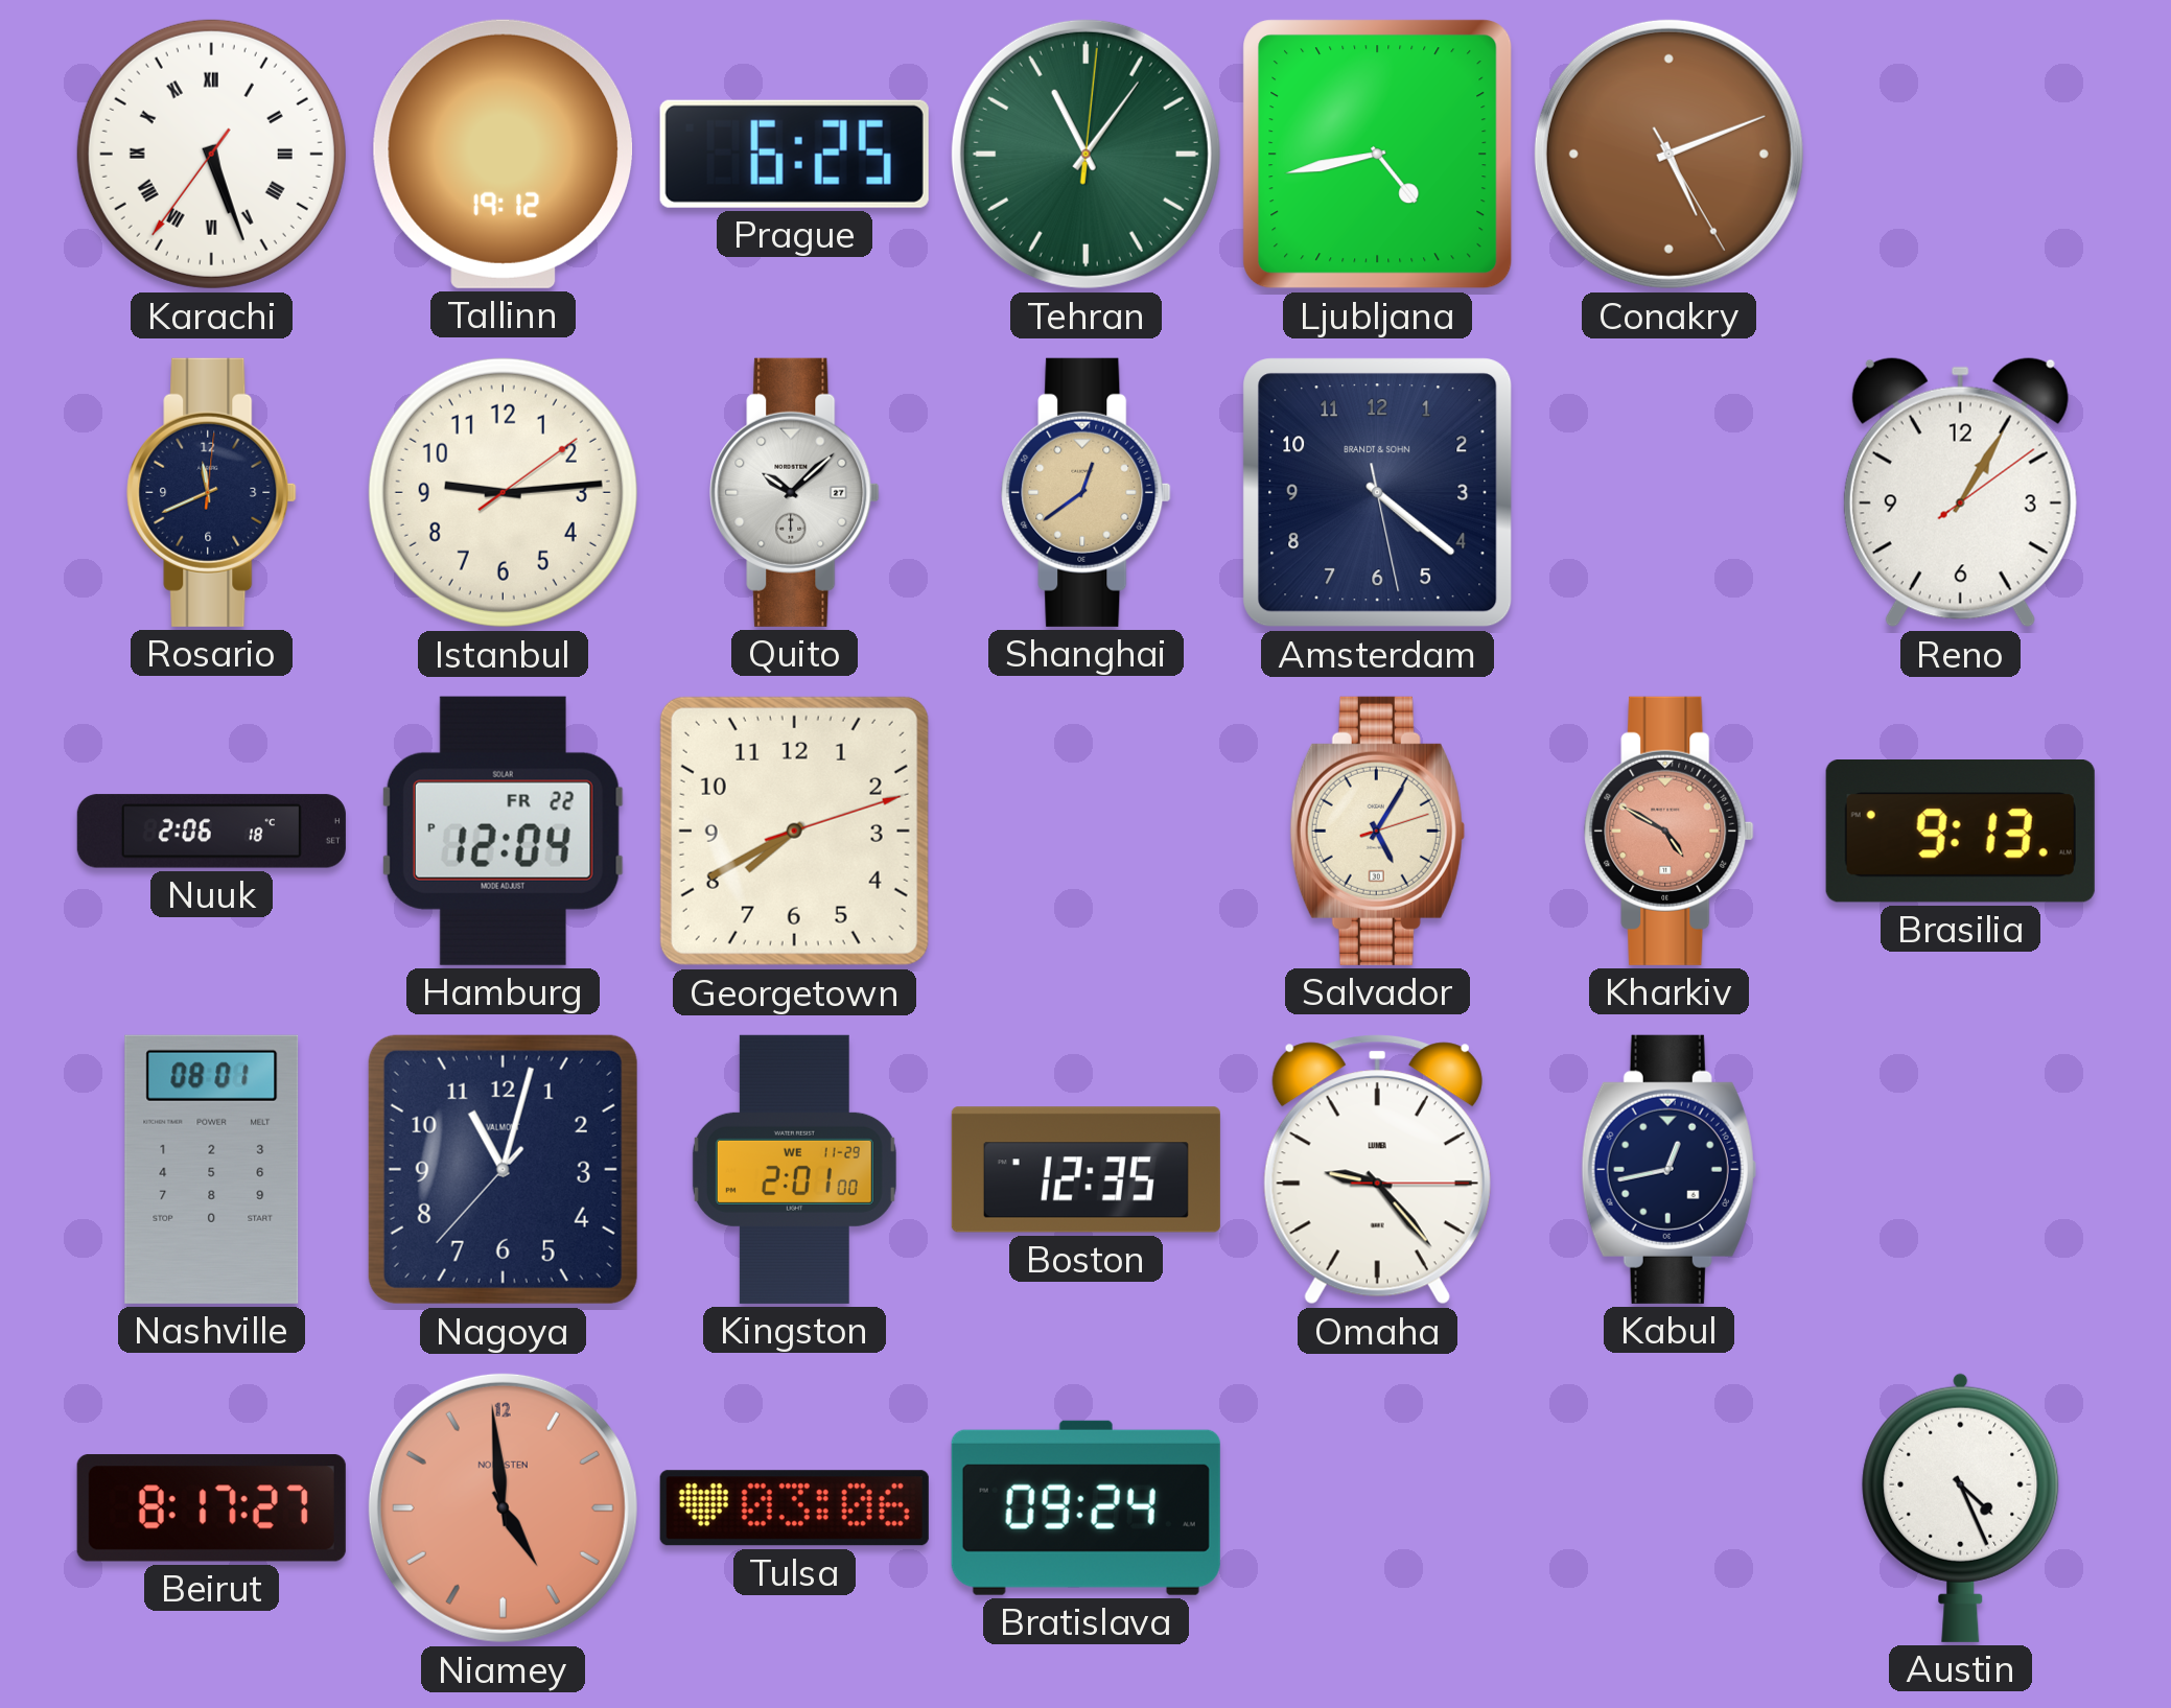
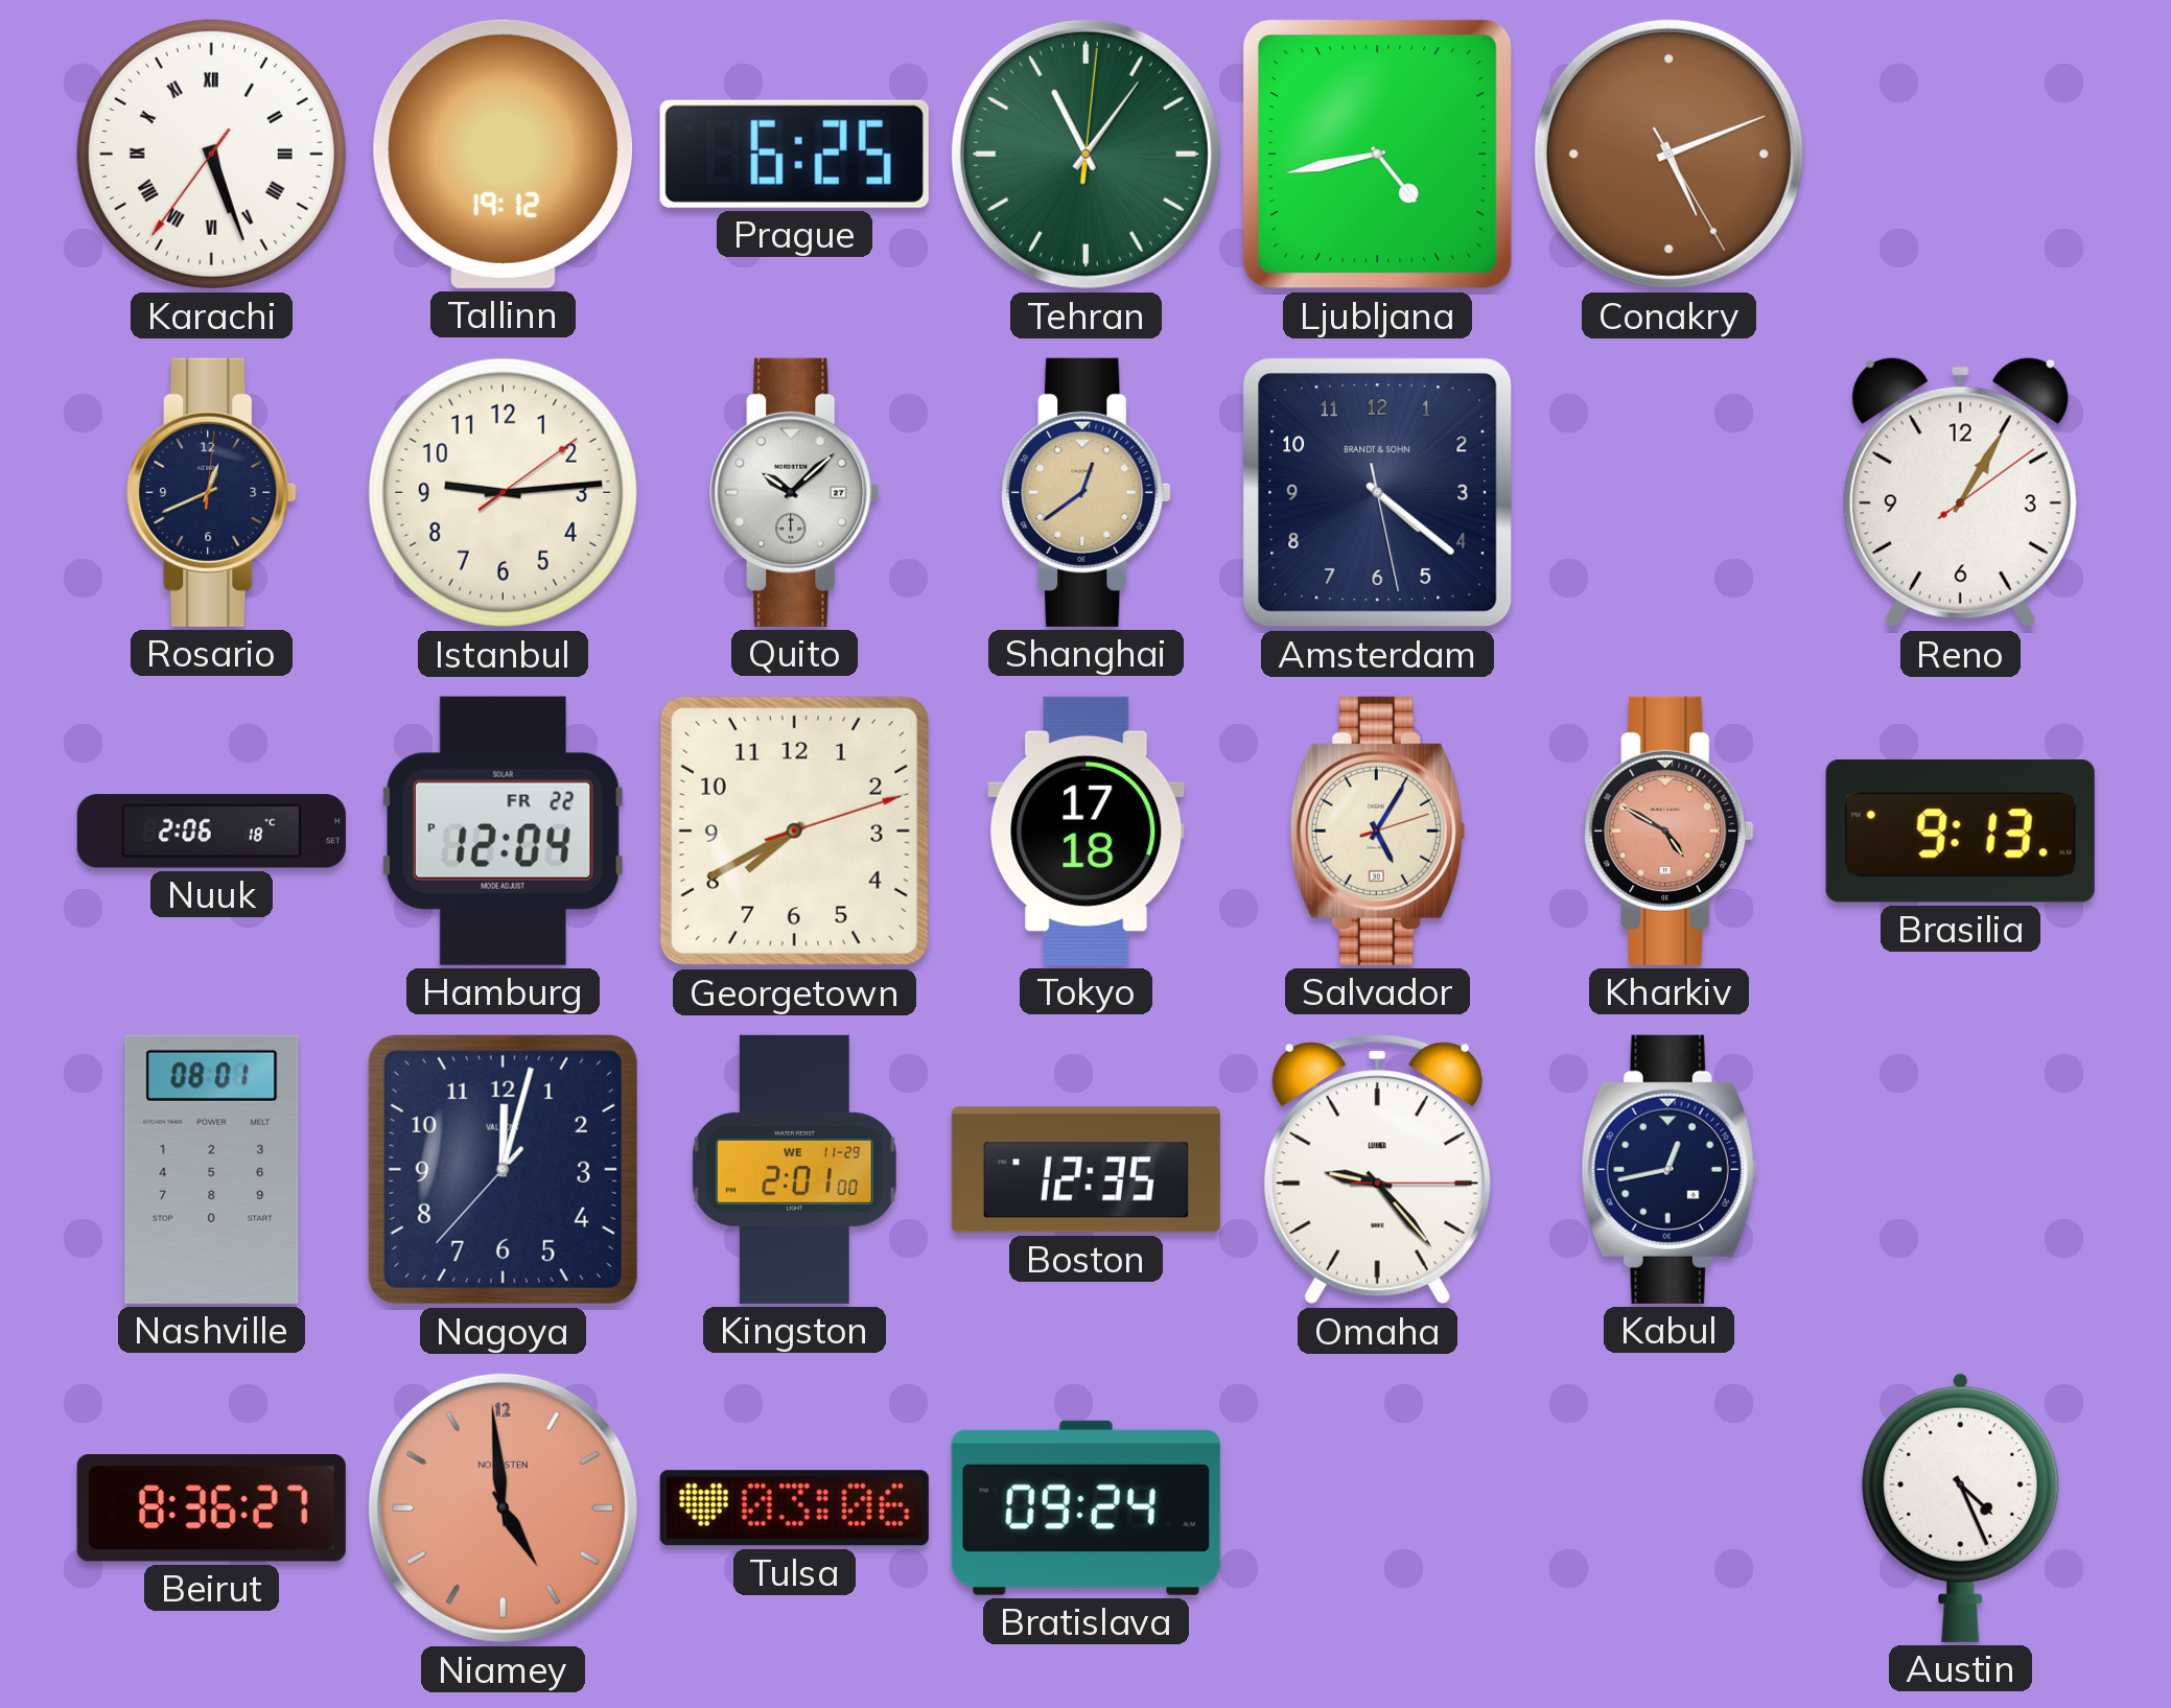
Rosario: 11:41 -> 12:41 (212, 492)
Tokyo: none -> 17:18 (1087, 830)
Nagoya: 11:02 -> 12:02 (503, 1169)
Beirut: 8:17 -> 8:36 (211, 1508)
